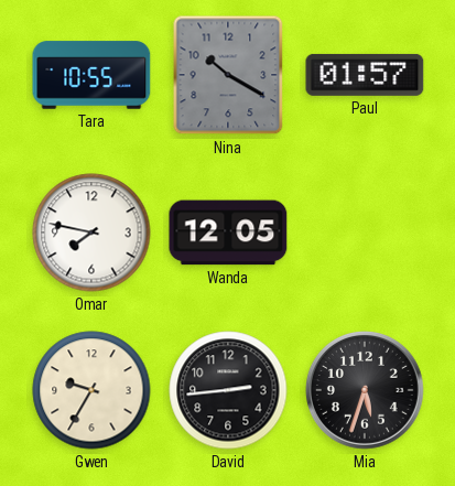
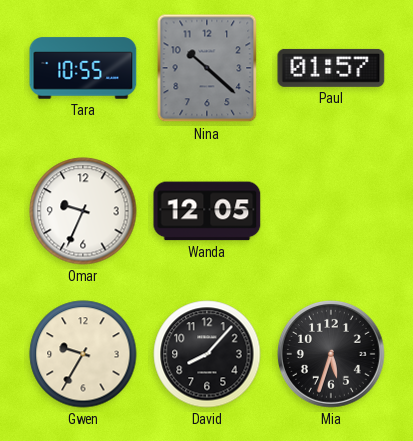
Nina: 10:20 -> 10:22 (207, 68)
Omar: 7:47 -> 9:34 (83, 211)
David: 2:44 -> 8:07 (207, 354)
